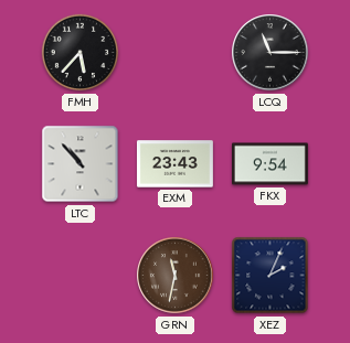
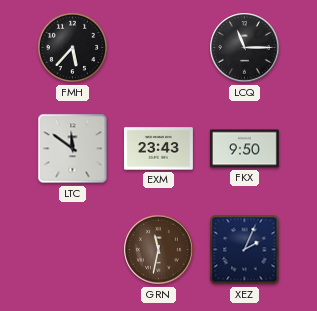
LTC: 10:53 -> 11:51 (73, 149)
FKX: 9:54 -> 9:50 (244, 149)
